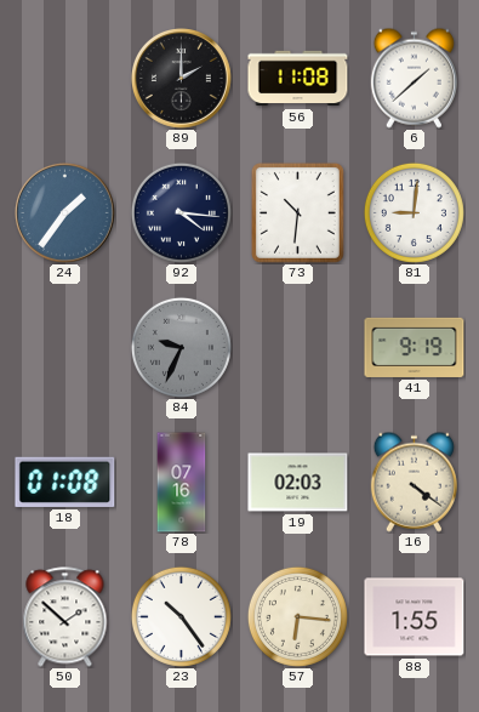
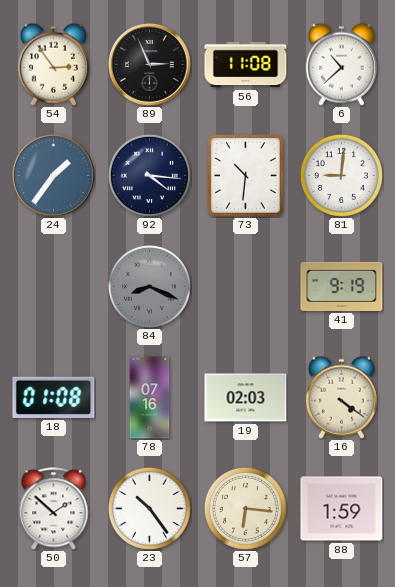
54: none -> 2:54 (53, 64)
89: 2:00 -> 2:56 (150, 65)
6: 1:38 -> 10:38 (341, 64)
84: 9:34 -> 8:19 (149, 286)
88: 1:55 -> 1:59 (342, 509)
